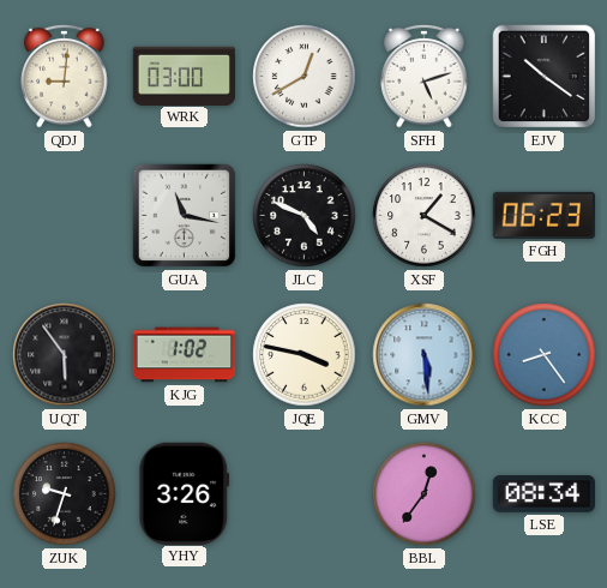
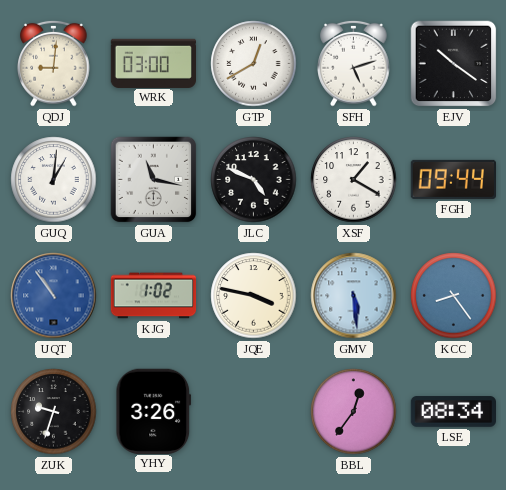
GUQ: none -> 1:01 (54, 180)
FGH: 06:23 -> 09:44 (453, 179)
UQT: 5:54 -> 10:54 (54, 296)
UQT dial: black -> blue (54, 296)
